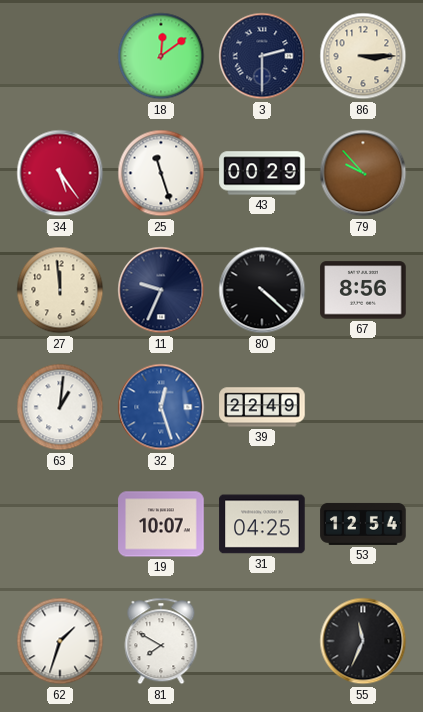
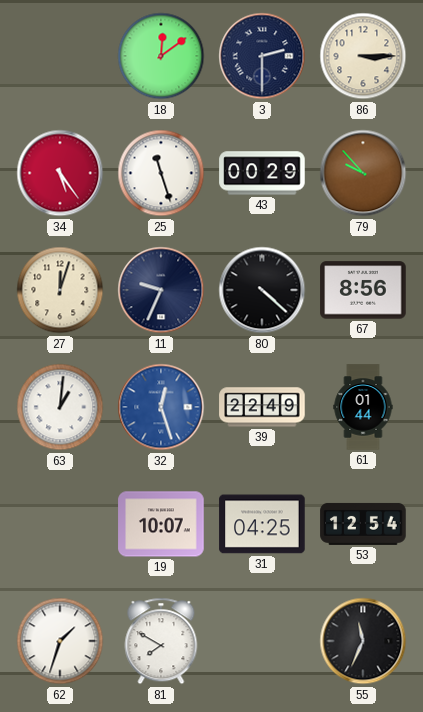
27: 11:59 -> 12:03 (60, 290)
61: none -> 01:44 (363, 407)
